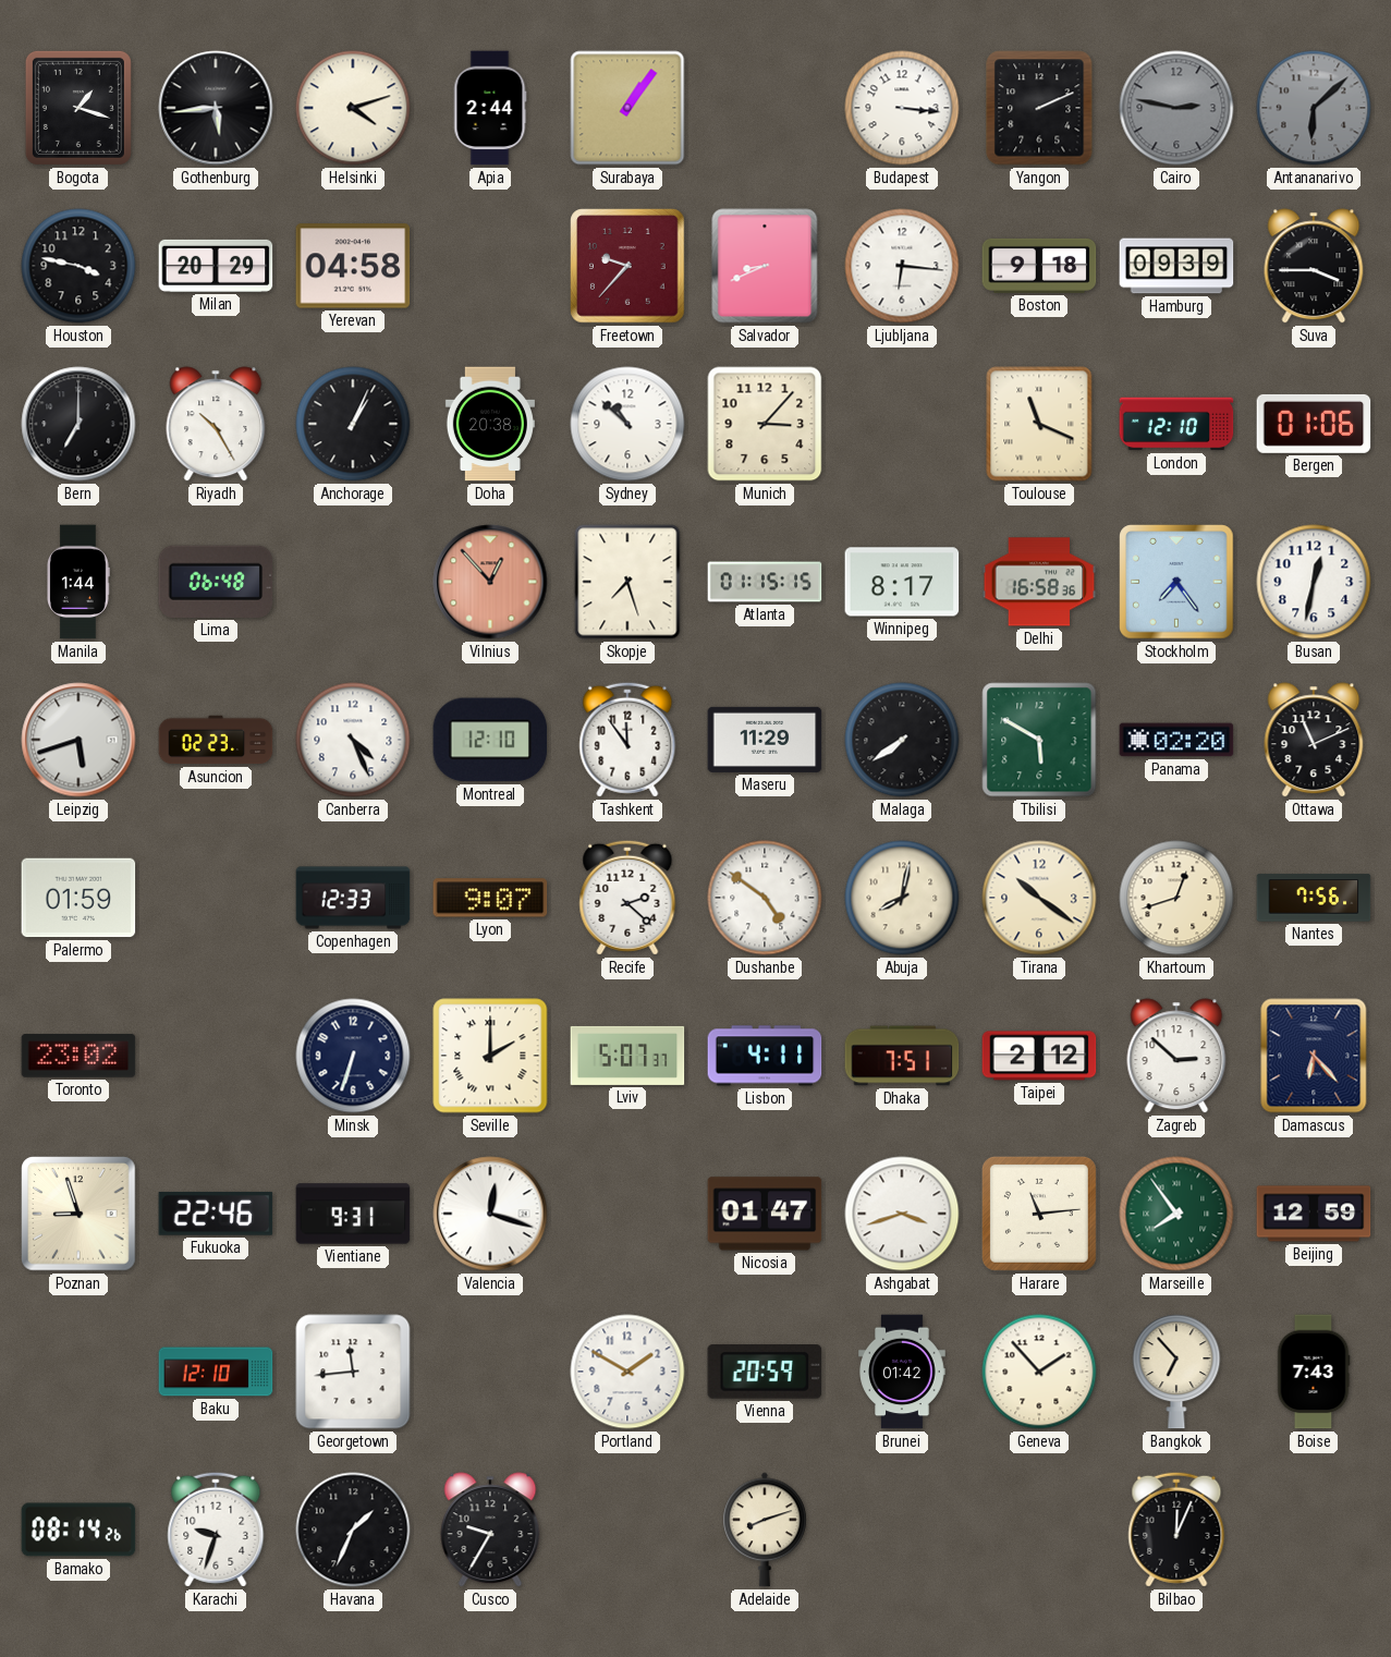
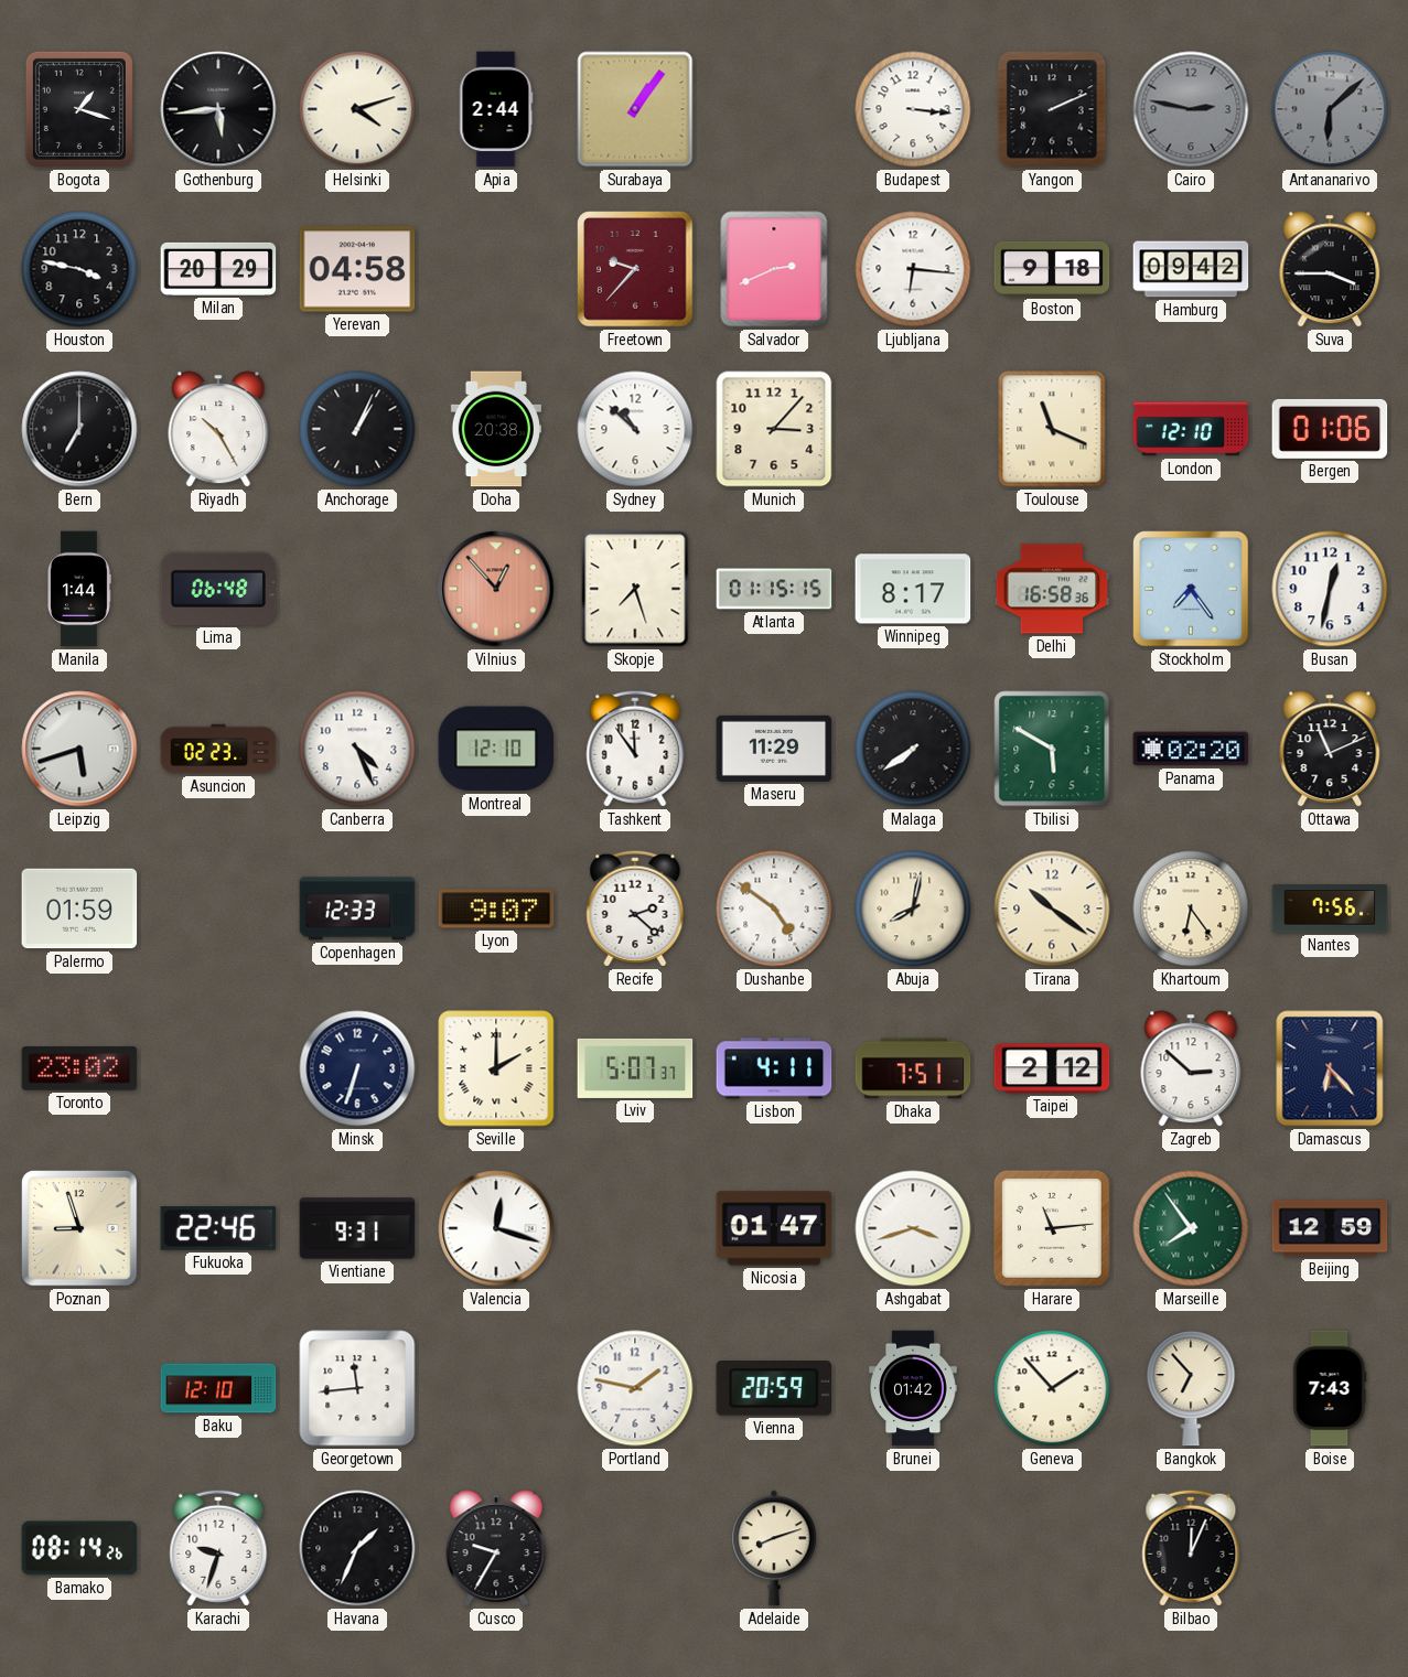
Salvador: 8:41 -> 2:41 (774, 269)
Hamburg: 09:39 -> 09:42 (1191, 269)
Khartoum: 12:42 -> 6:24 (1191, 909)
Portland: 1:50 -> 1:47 (635, 1388)
